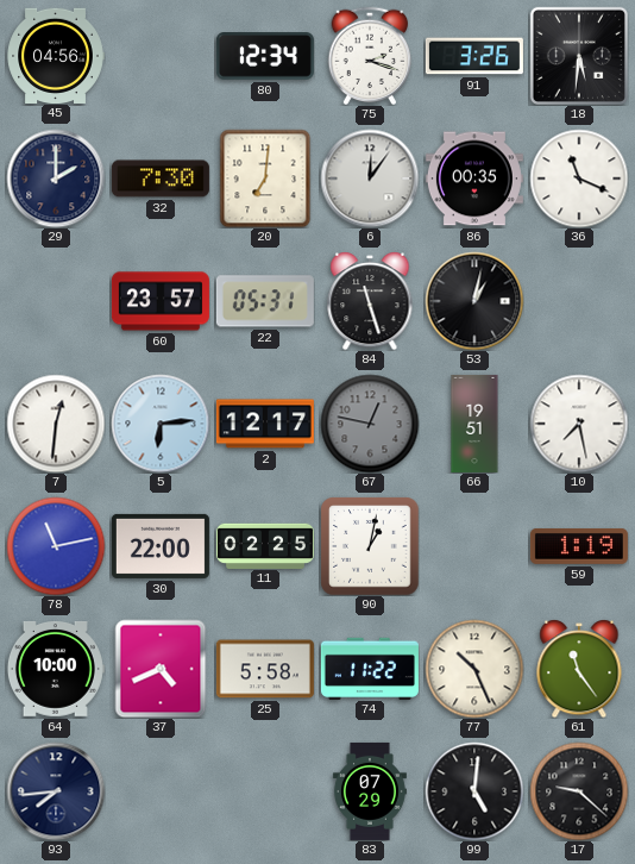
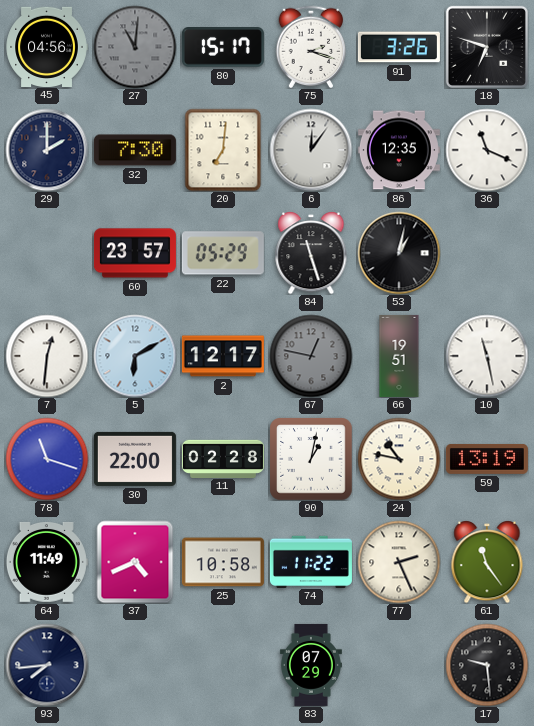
27: none -> 11:01 (135, 47)
80: 12:34 -> 15:17 (223, 47)
18: 5:31 -> 6:48 (487, 47)
86: 00:35 -> 12:35 (399, 150)
22: 05:31 -> 05:29 (223, 253)
5: 6:14 -> 6:10 (135, 356)
10: 7:28 -> 11:28 (487, 356)
78: 11:13 -> 11:18 (47, 459)
11: 02:25 -> 02:28 (223, 458)
24: none -> 10:47 (399, 459)
59: 1:19 -> 13:19 (487, 459)
64: 10:00 -> 11:49 (47, 563)
25: 5:58 -> 10:58 (223, 562)
77: 10:26 -> 2:26 (399, 562)
99: 5:01 -> none (474, 791)
17: 9:22 -> 9:29 (487, 665)
